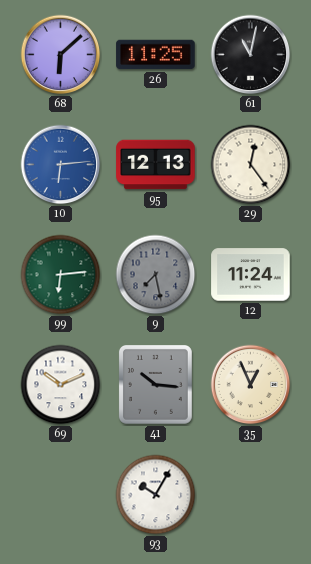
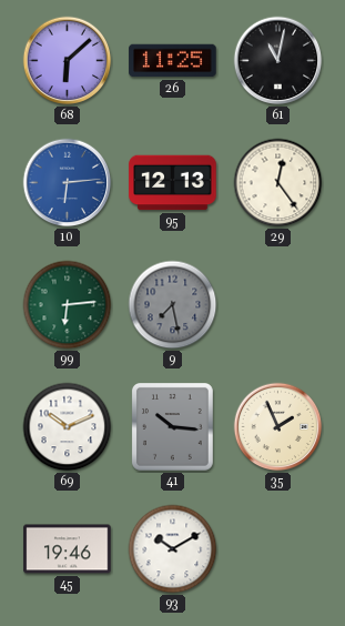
12: 11:24 -> none (251, 275)
35: 12:56 -> 1:56 (278, 427)
45: none -> 19:46 (68, 549)
93: 10:05 -> 10:10 (173, 549)
